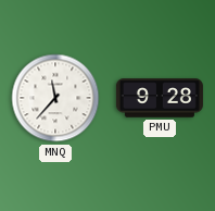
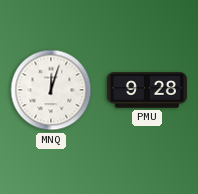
MNQ: 11:37 -> 12:03 (51, 90)
